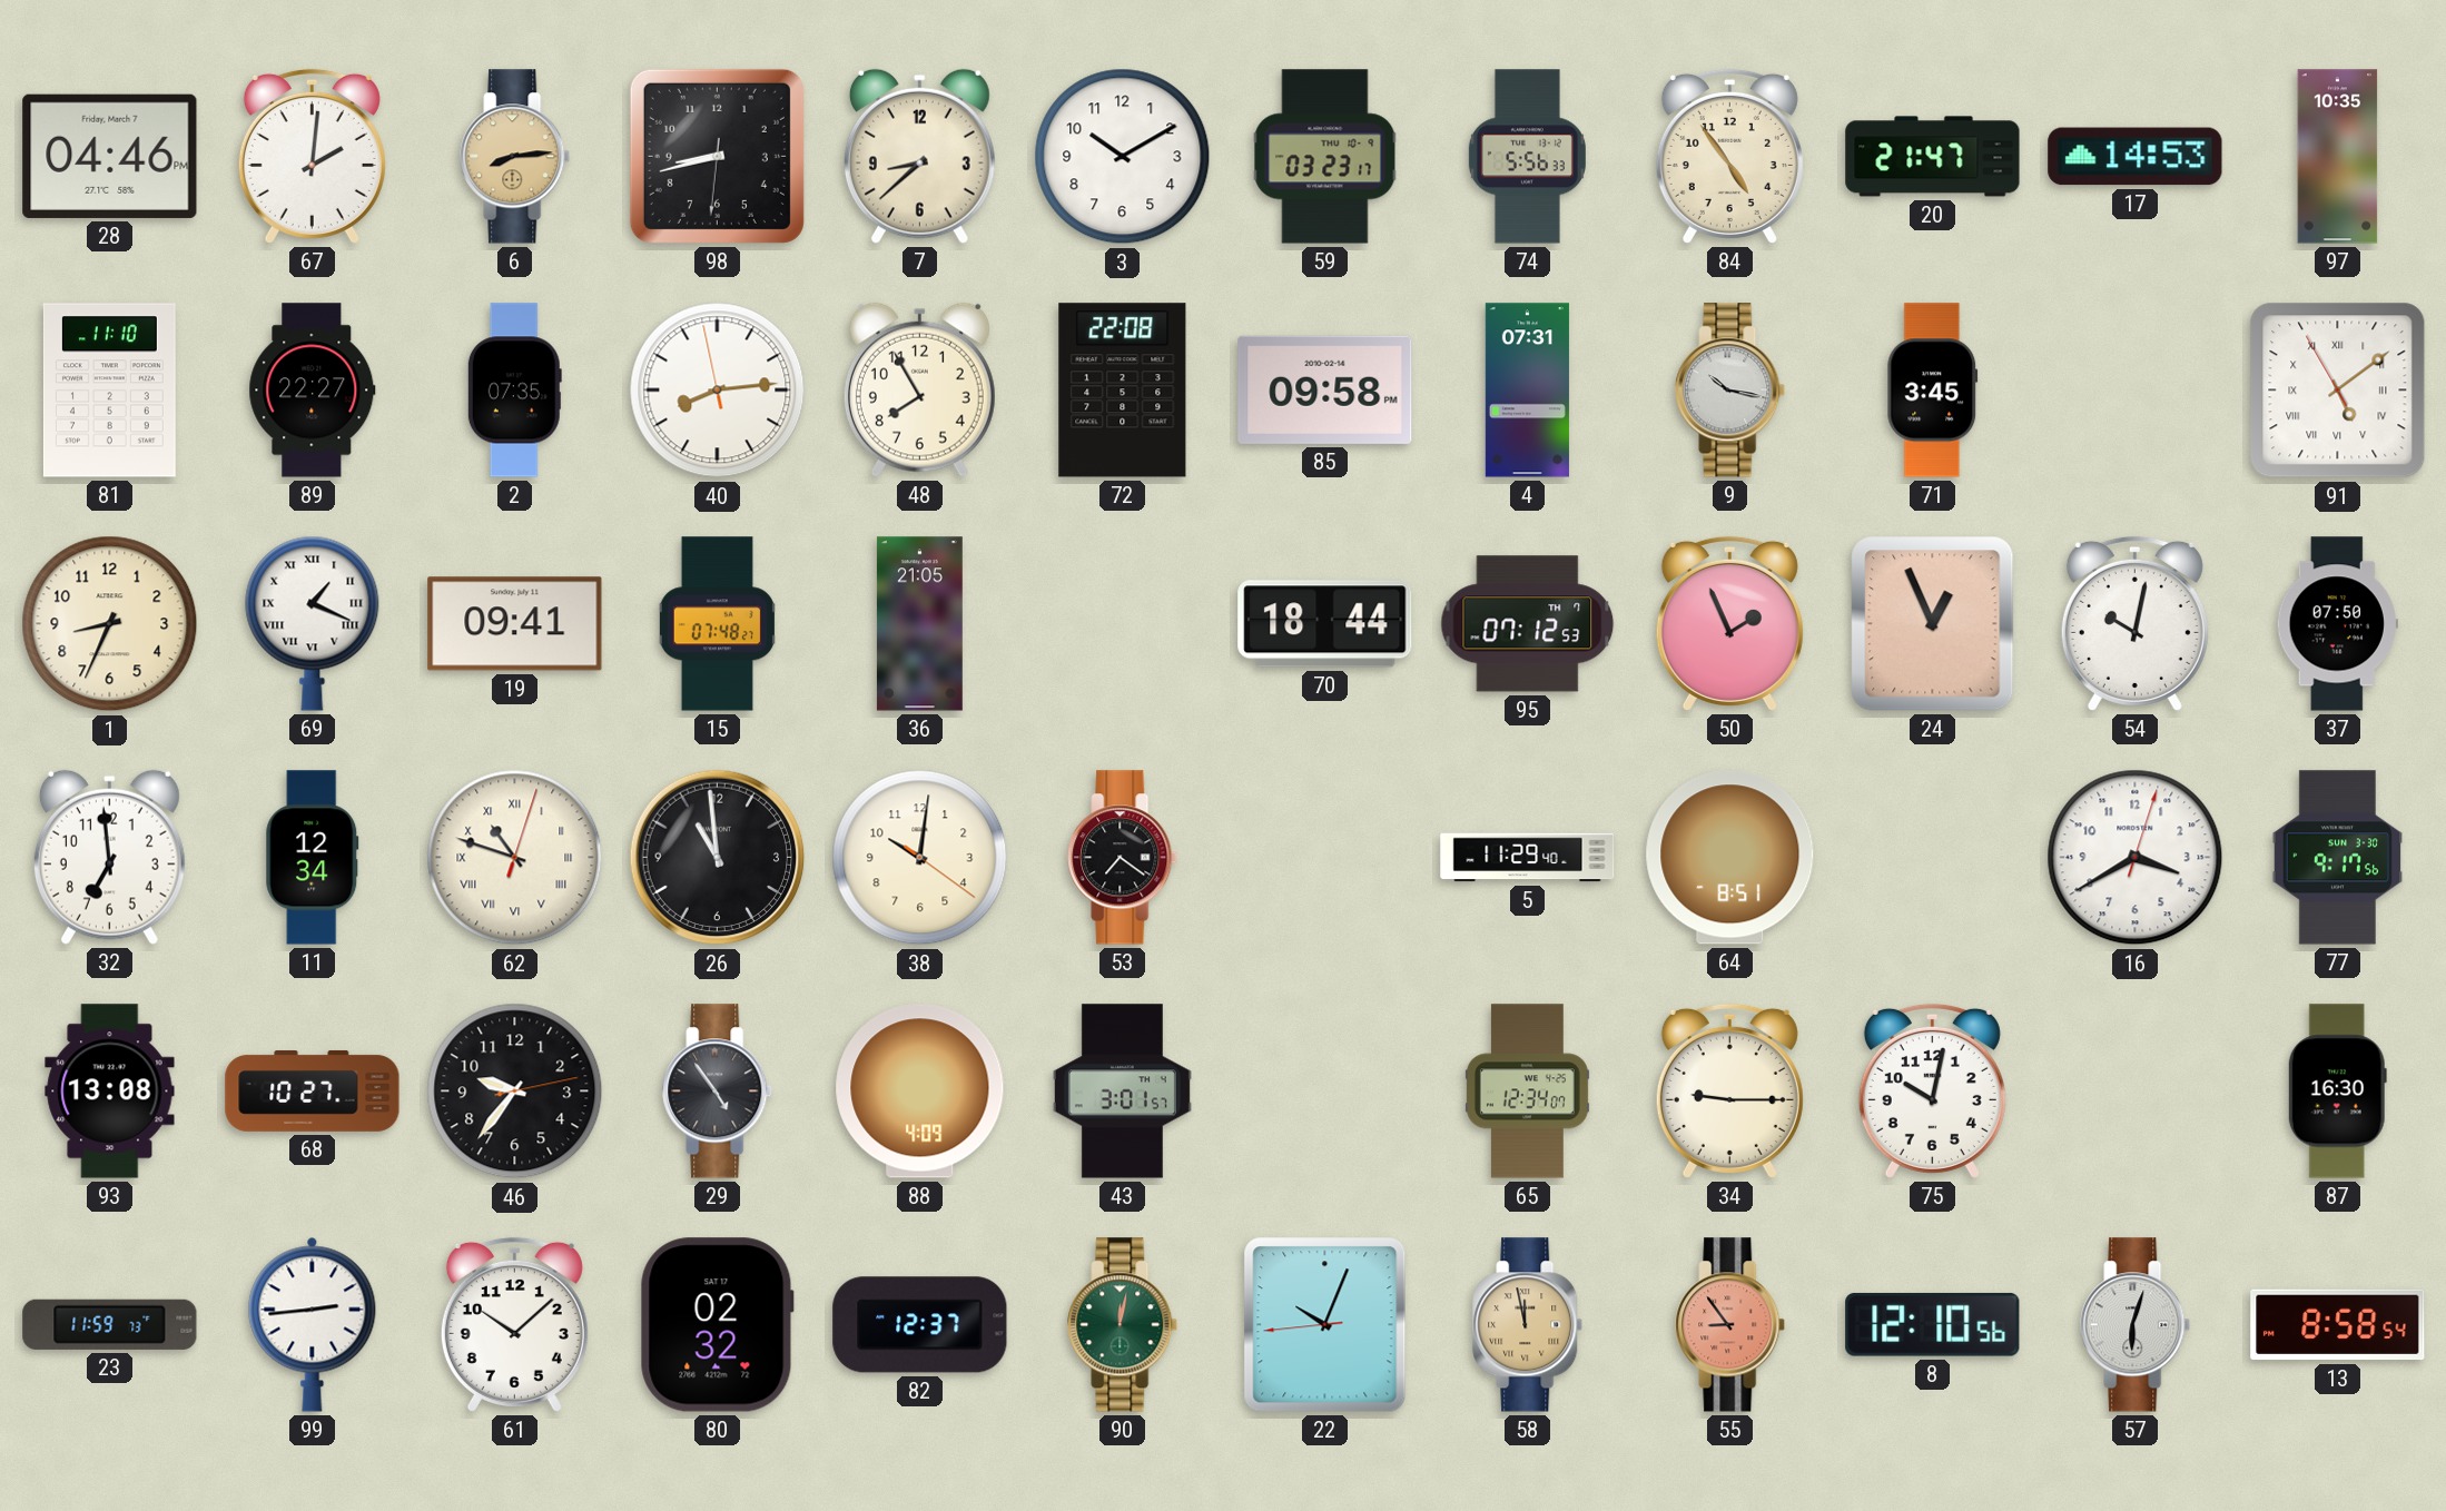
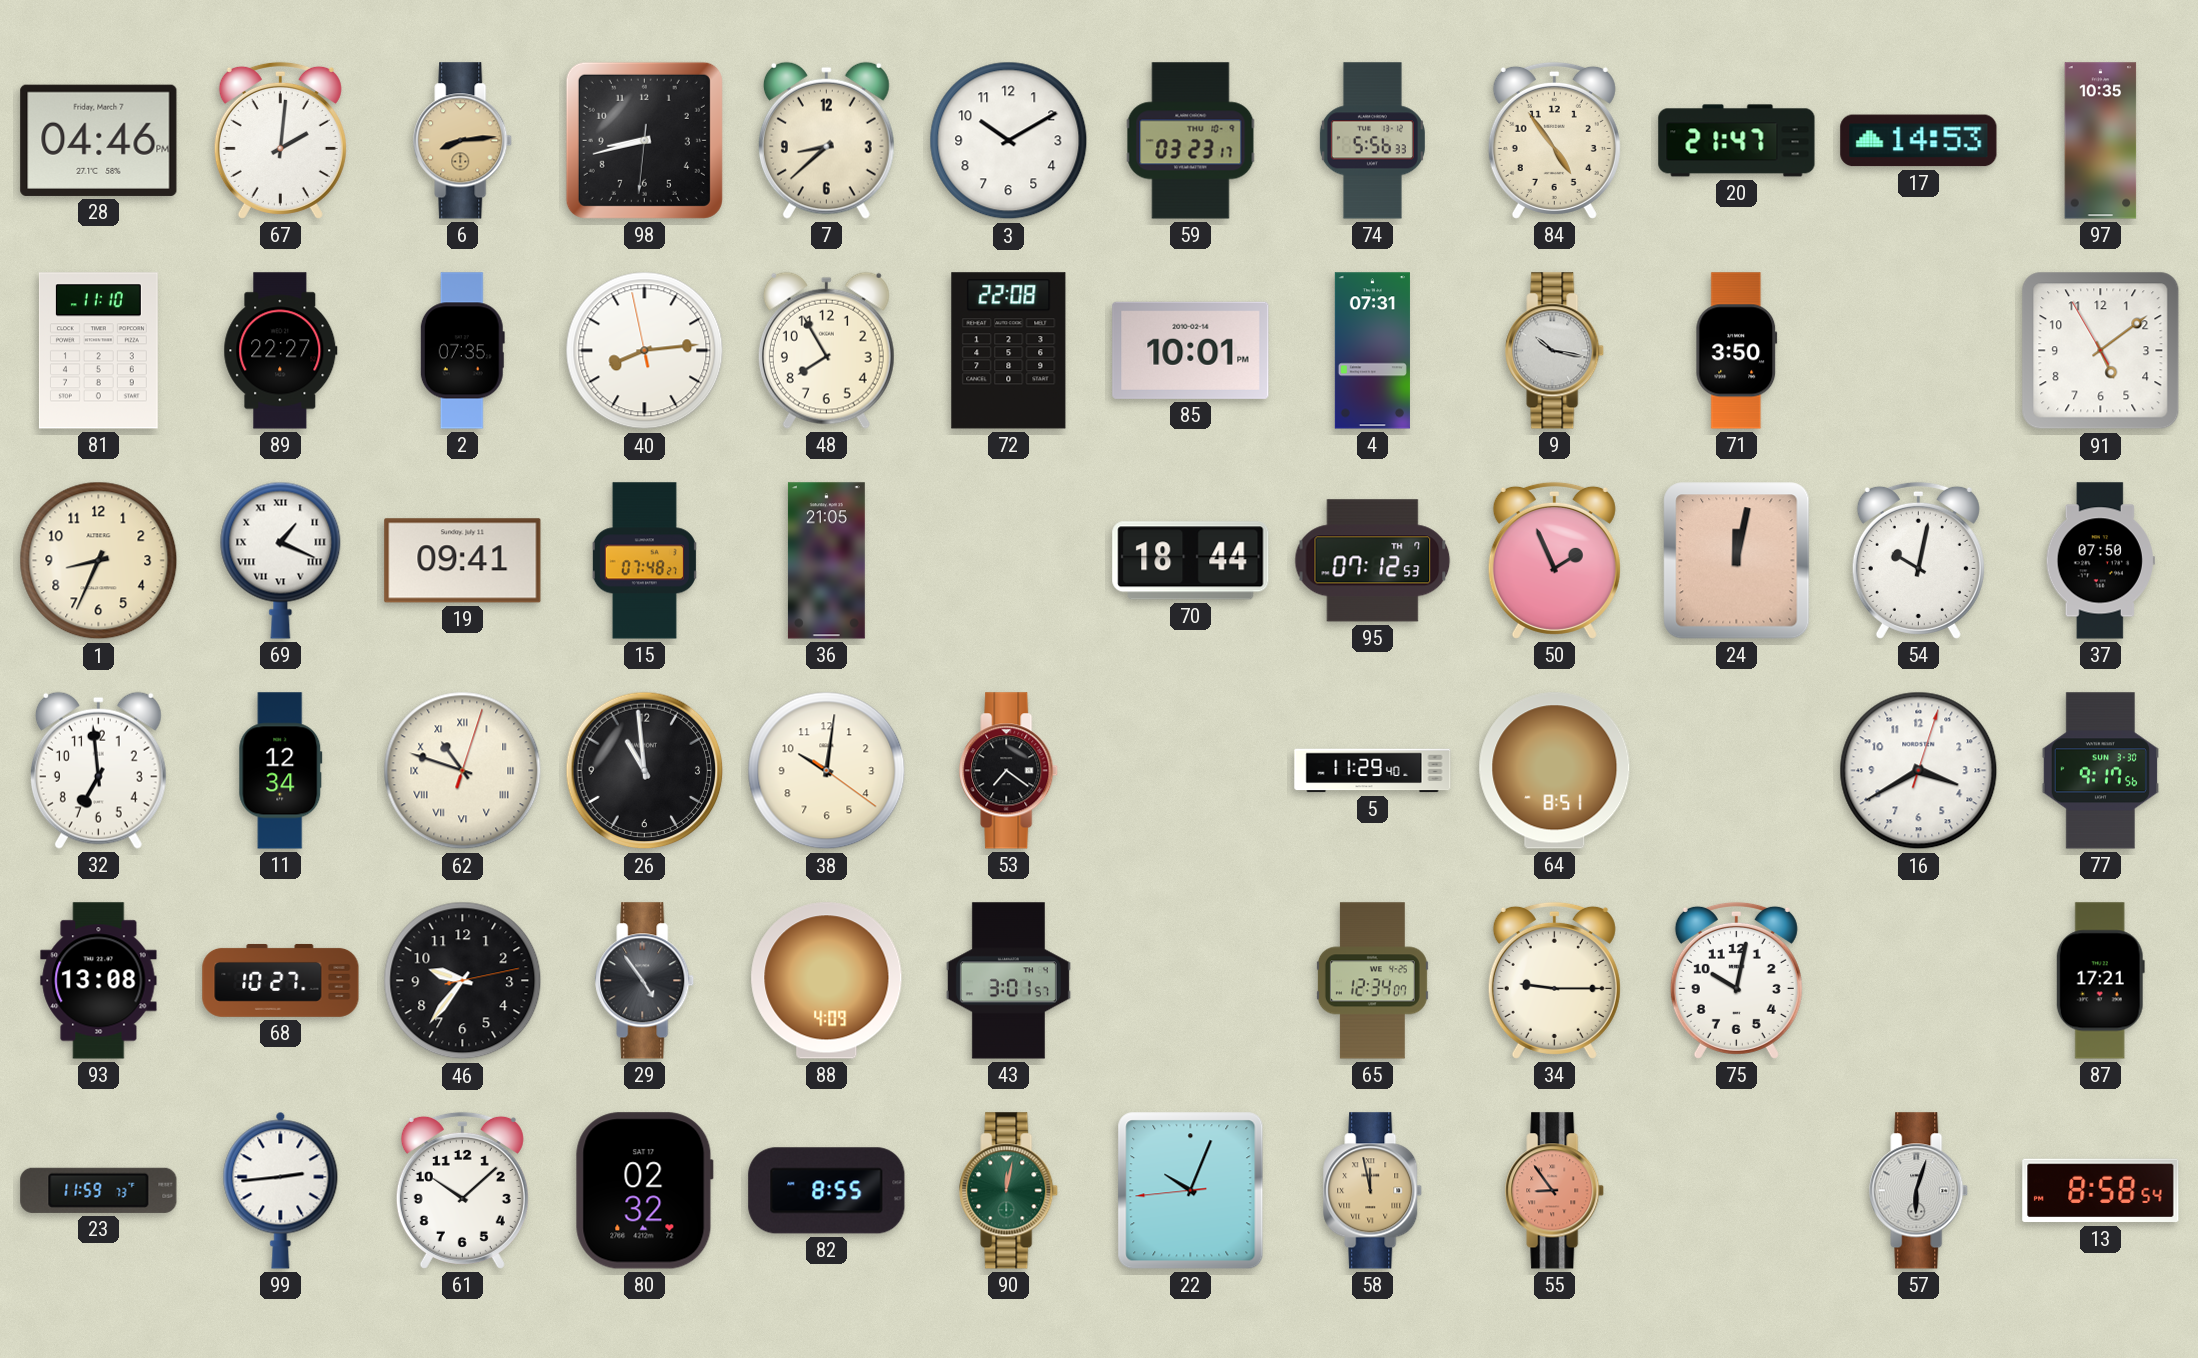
85: 09:58 -> 10:01 (1191, 350)
71: 3:45 -> 3:50 (1737, 351)
91 numerals: Roman -> Arabic (2101, 351)
24: 12:56 -> 12:02 (1737, 561)
87: 16:30 -> 17:21 (2100, 981)
82: 12:37 -> 8:55 (827, 1191)
8: 12:10 -> none (1933, 1324)
